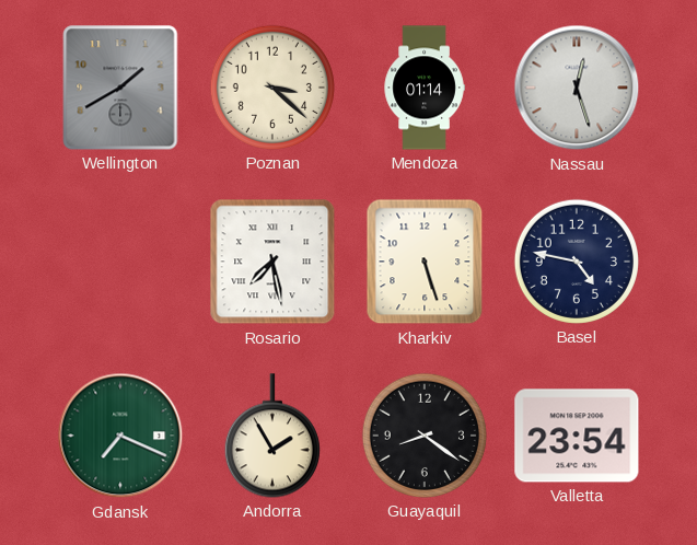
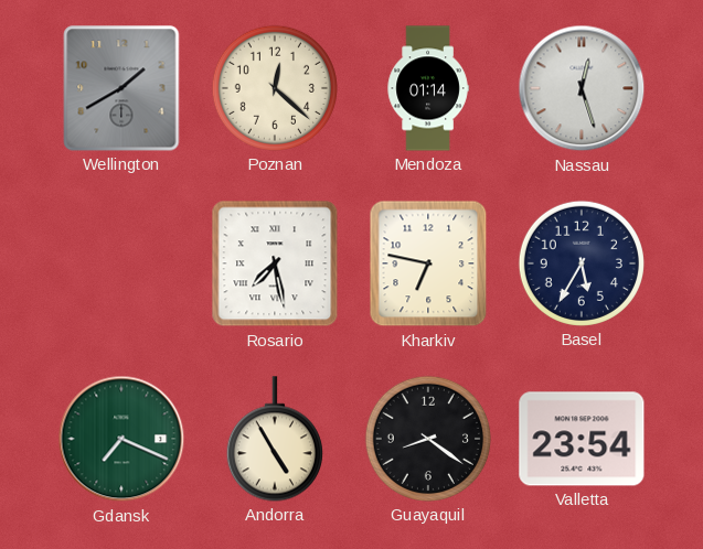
Poznan: 3:22 -> 12:22 (275, 88)
Kharkiv: 5:27 -> 6:47 (428, 263)
Basel: 4:47 -> 5:35 (582, 263)
Andorra: 1:55 -> 4:55 (275, 439)
